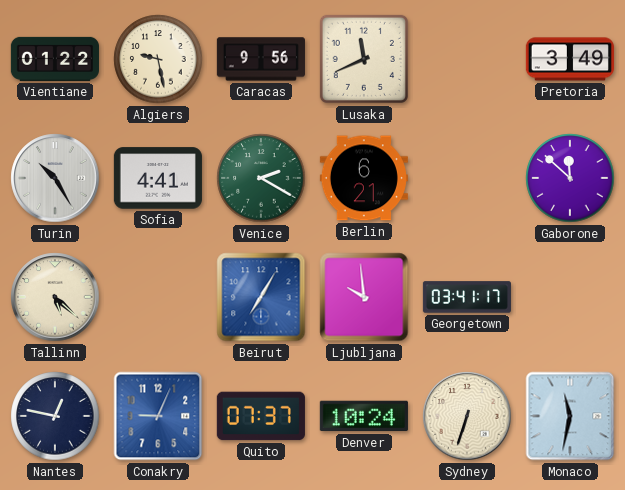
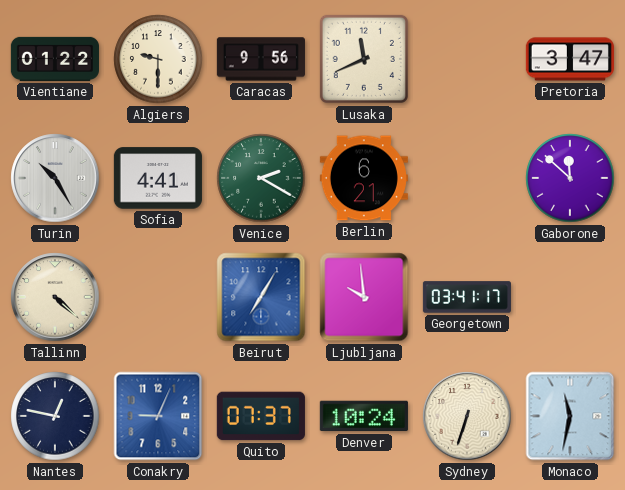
Algiers: 9:28 -> 9:30 (158, 59)
Pretoria: 3:49 -> 3:47 (570, 59)
Tallinn: 5:22 -> 4:22 (55, 297)
